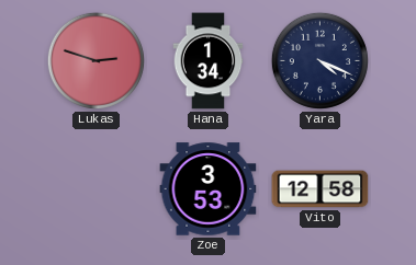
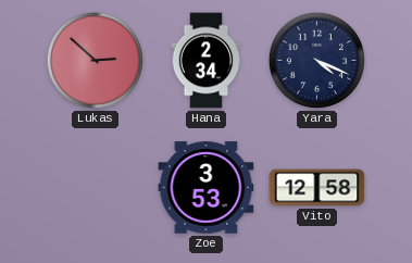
Lukas: 2:48 -> 2:52 (95, 60)
Hana: 1:34 -> 2:34 (207, 61)
